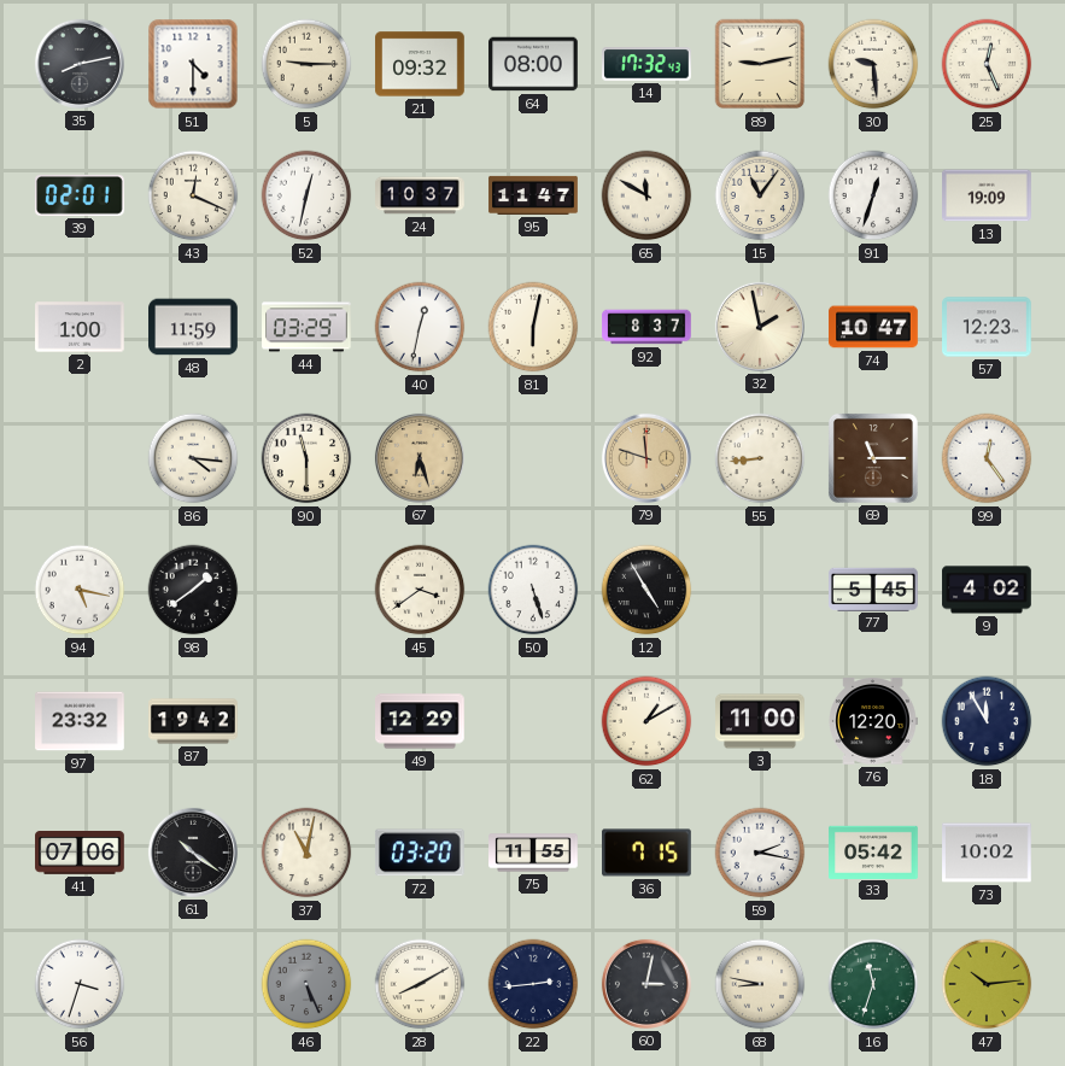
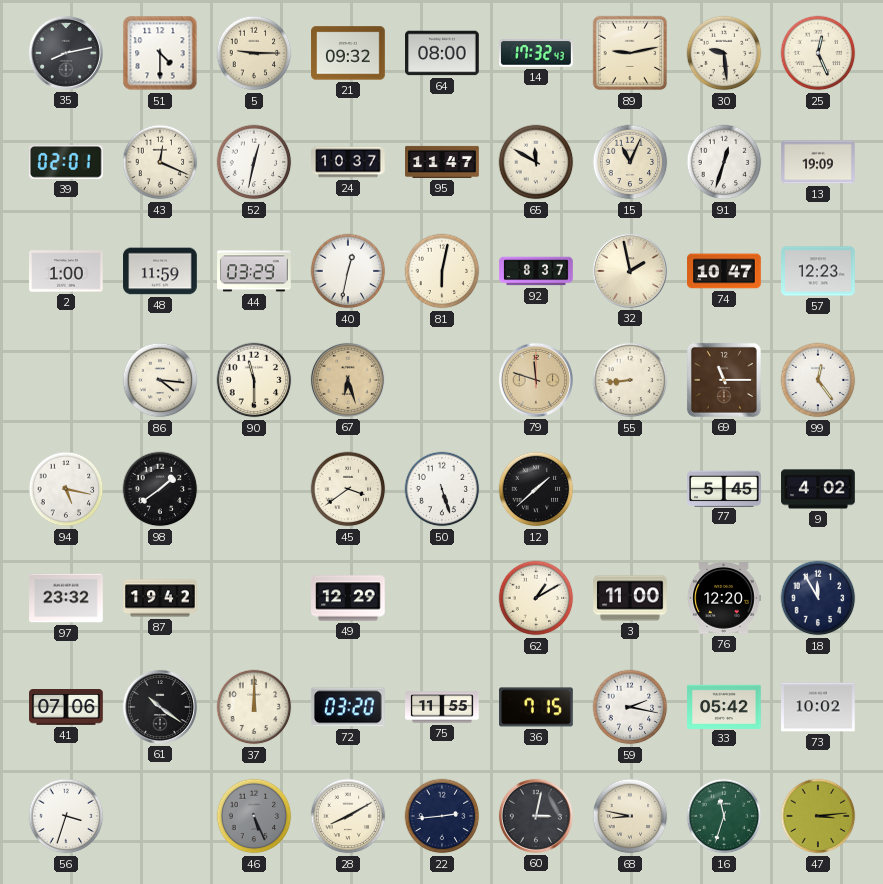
15: 11:06 -> 11:04 (630, 162)
12: 4:55 -> 1:38 (536, 489)
37: 11:02 -> 12:00 (254, 707)
47: 10:14 -> 3:14 (818, 816)
